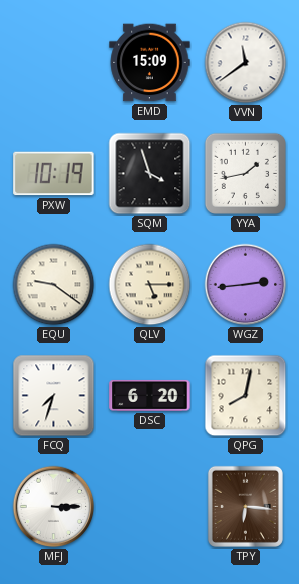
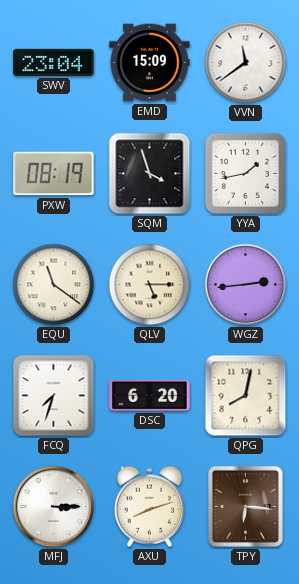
SWV: none -> 23:04 (54, 62)
PXW: 10:19 -> 08:19 (54, 174)
EQU: 9:21 -> 11:21 (54, 285)
AXU: none -> 8:12 (150, 506)
